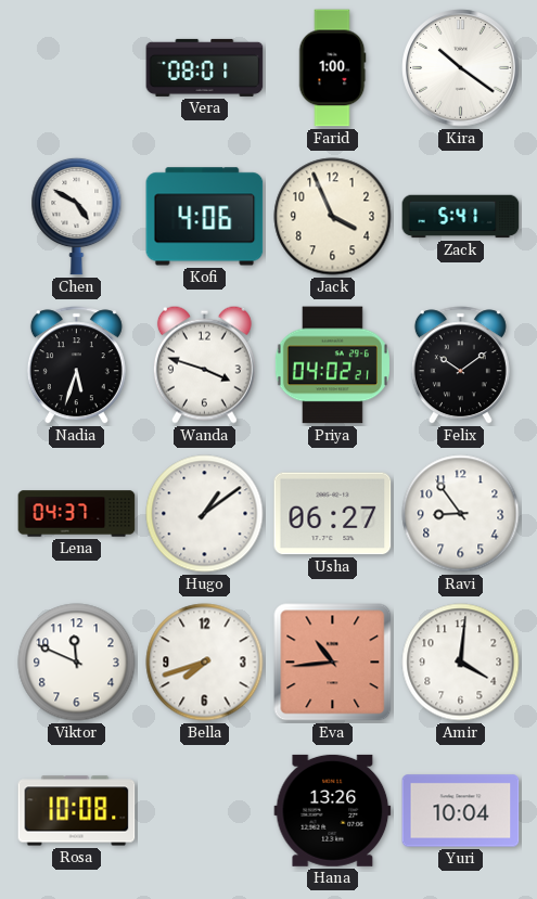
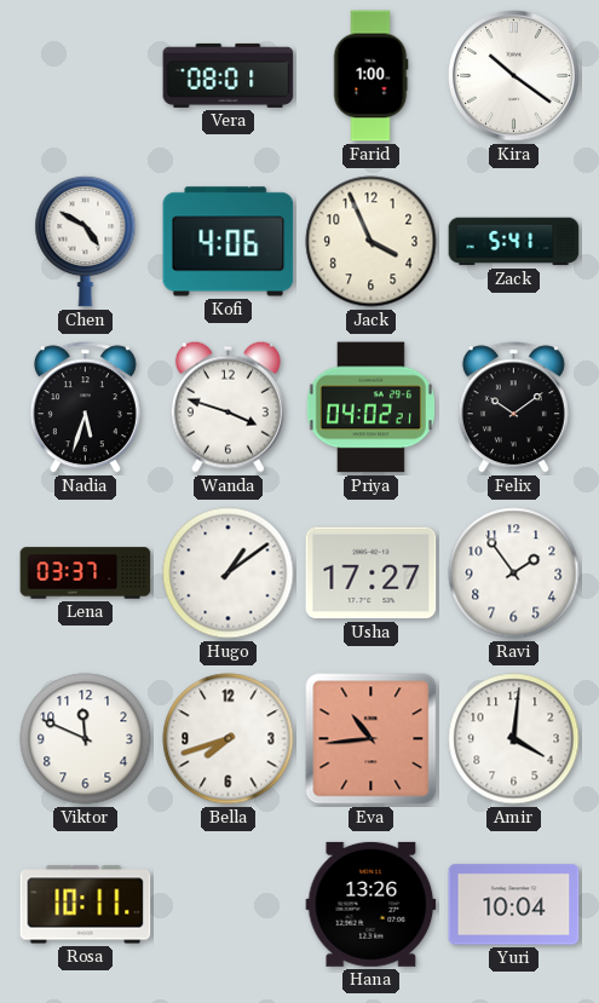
Lena: 04:37 -> 03:37 (86, 573)
Usha: 06:27 -> 17:27 (372, 573)
Ravi: 8:54 -> 1:54 (514, 573)
Rosa: 10:08 -> 10:11 (86, 905)
